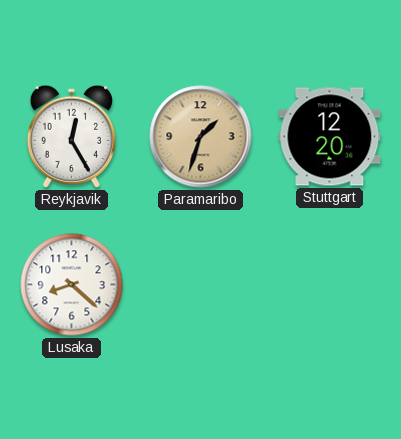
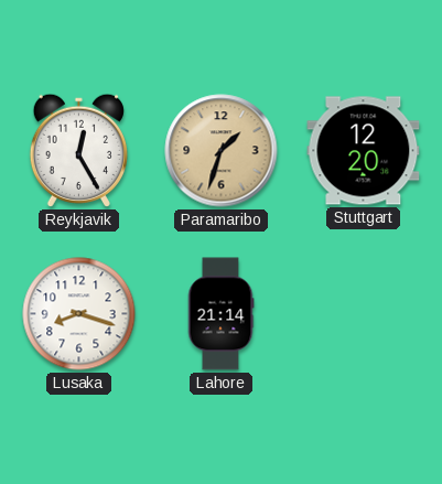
Lusaka: 8:22 -> 8:18 (79, 314)
Lahore: none -> 21:14 (220, 314)
